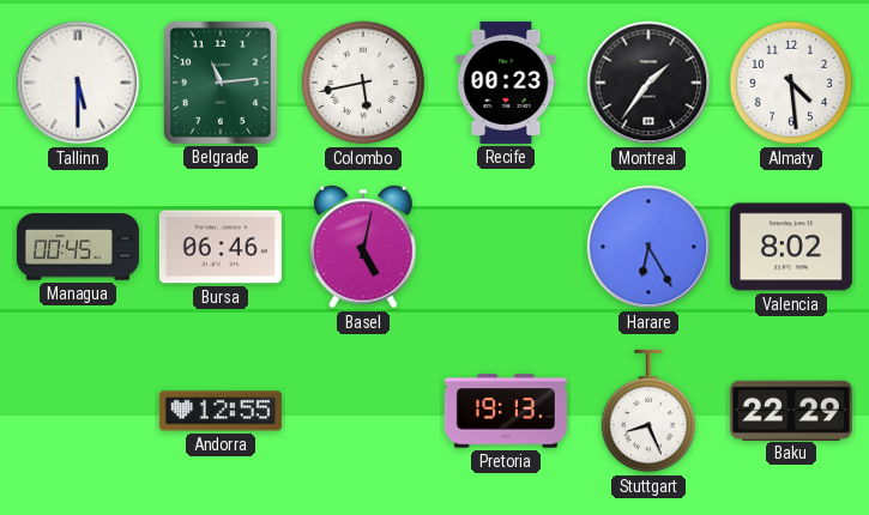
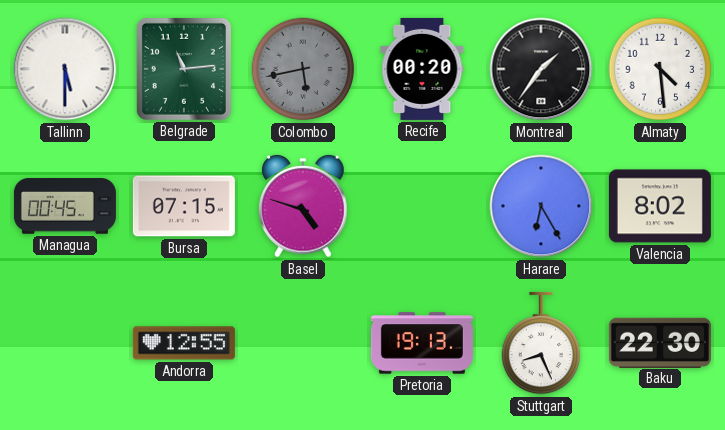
Colombo dial: white -> grey (303, 69)
Recife: 00:23 -> 00:20 (422, 69)
Bursa: 06:46 -> 07:15 (184, 206)
Basel: 5:02 -> 4:48 (303, 207)
Baku: 22:29 -> 22:30 (660, 342)
